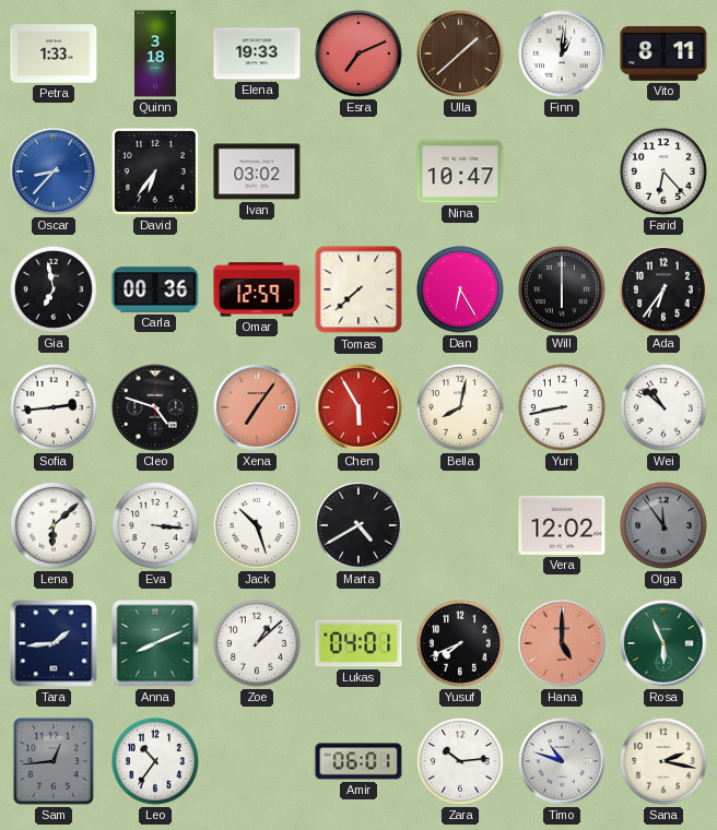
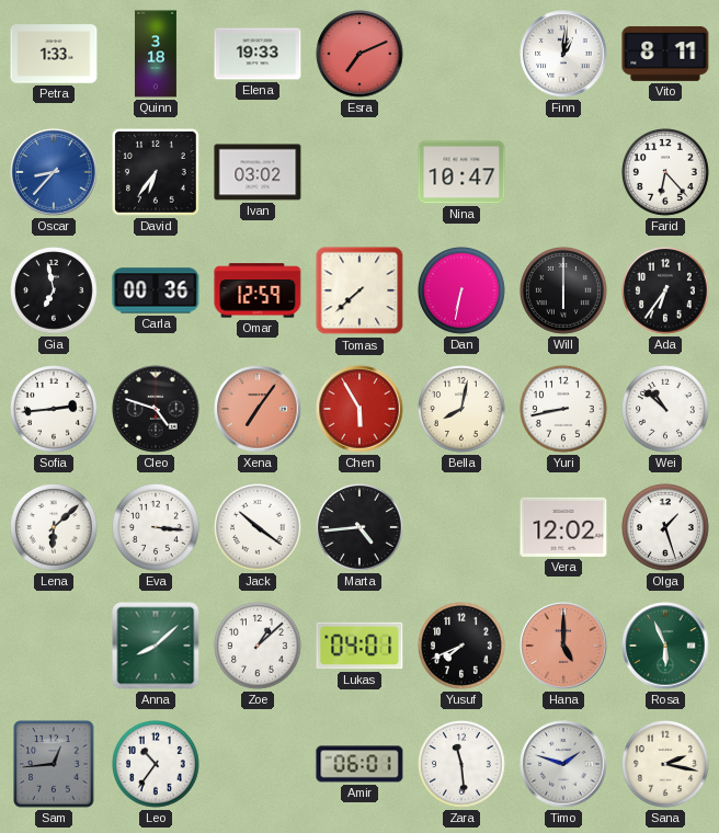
Ulla: 1:38 -> none (460, 54)
Dan: 6:25 -> 6:32 (463, 292)
Jack: 10:27 -> 10:21 (259, 528)
Marta: 4:40 -> 4:44 (361, 528)
Olga: 11:54 -> 1:27 (666, 528)
Olga dial: grey -> white (666, 528)
Tara: 1:44 -> none (54, 643)
Anna: 8:11 -> 8:08 (156, 646)
Zara: 10:14 -> 11:29 (463, 765)
Timo: 10:48 -> 1:48 (563, 764)
